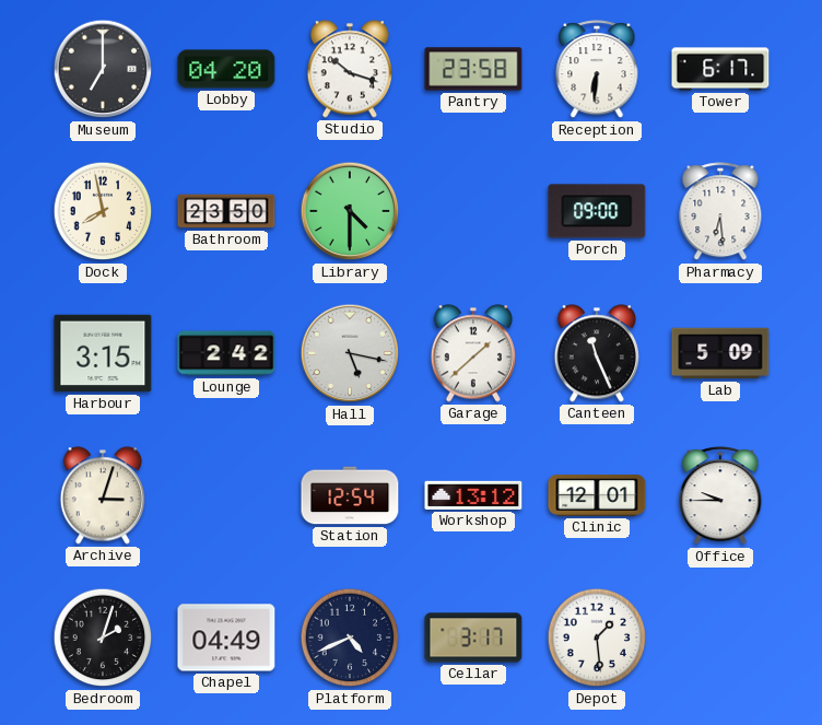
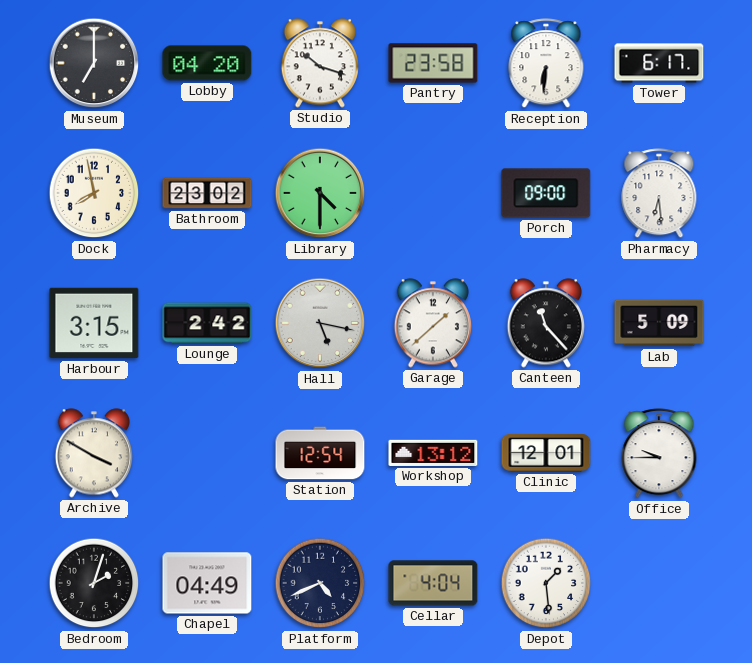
Bathroom: 23:50 -> 23:02 (207, 193)
Canteen: 11:26 -> 11:23 (545, 323)
Archive: 3:03 -> 3:50 (93, 453)
Cellar: 3:17 -> 4:04 (433, 583)
